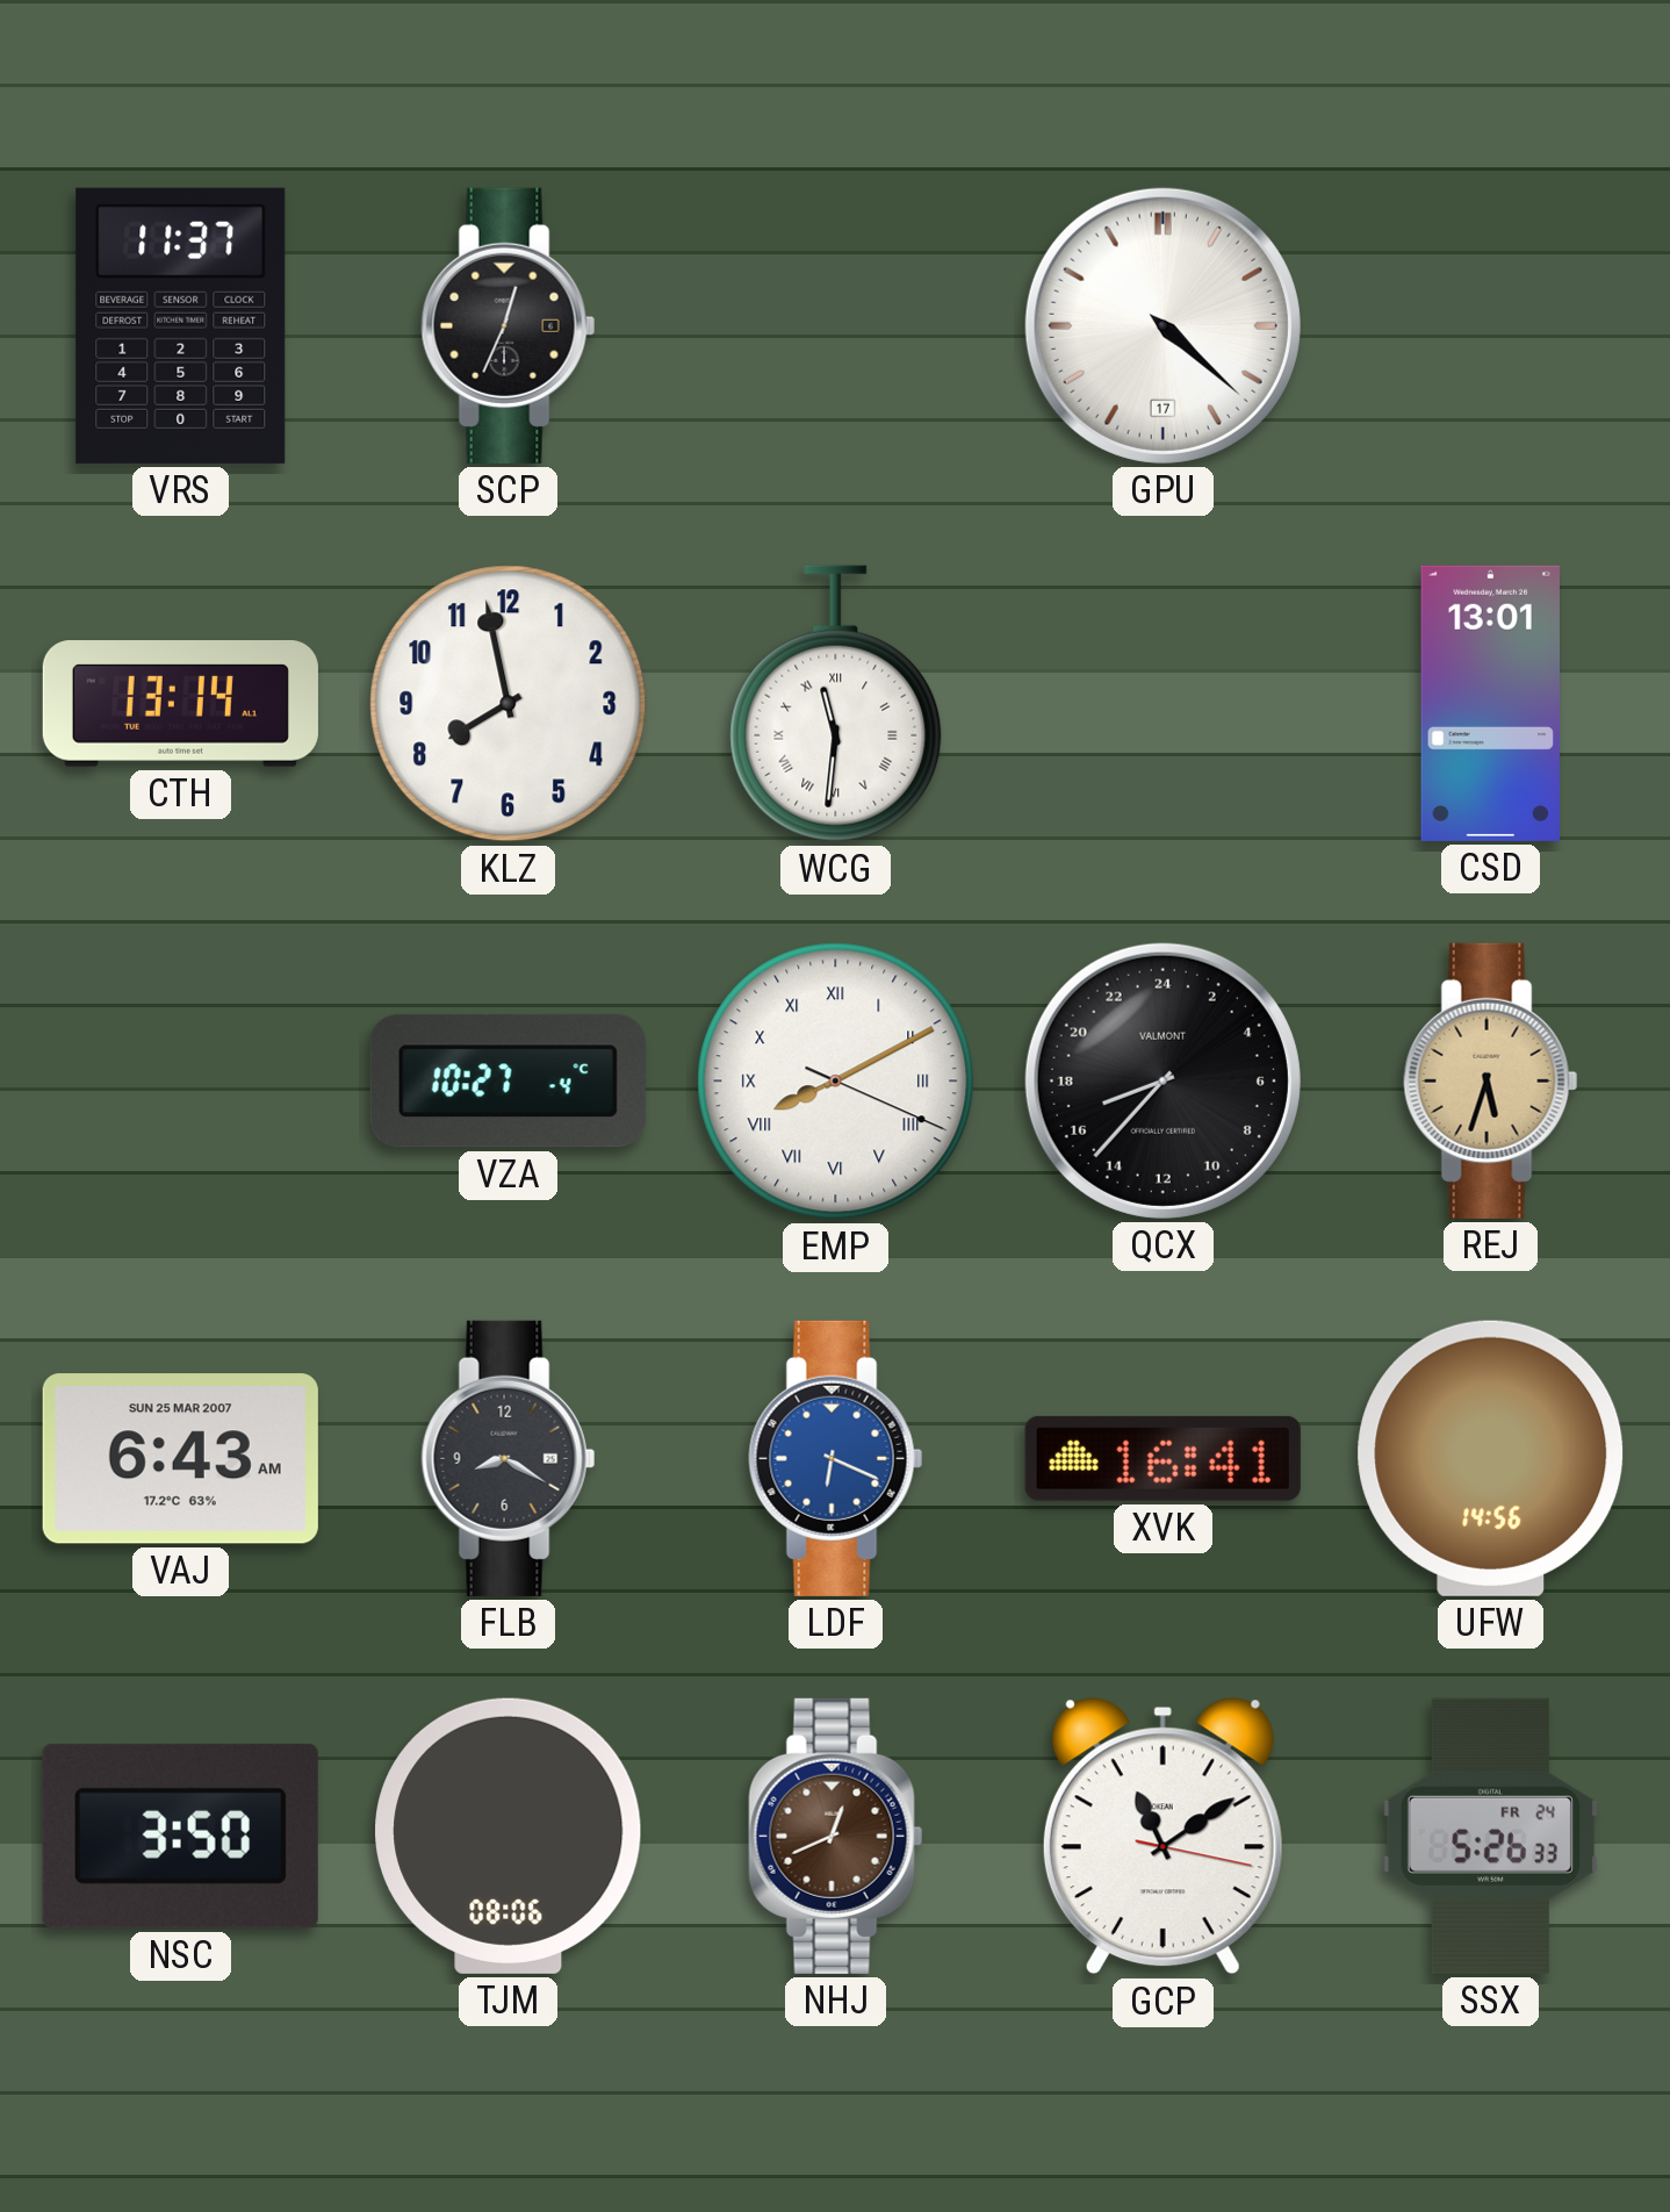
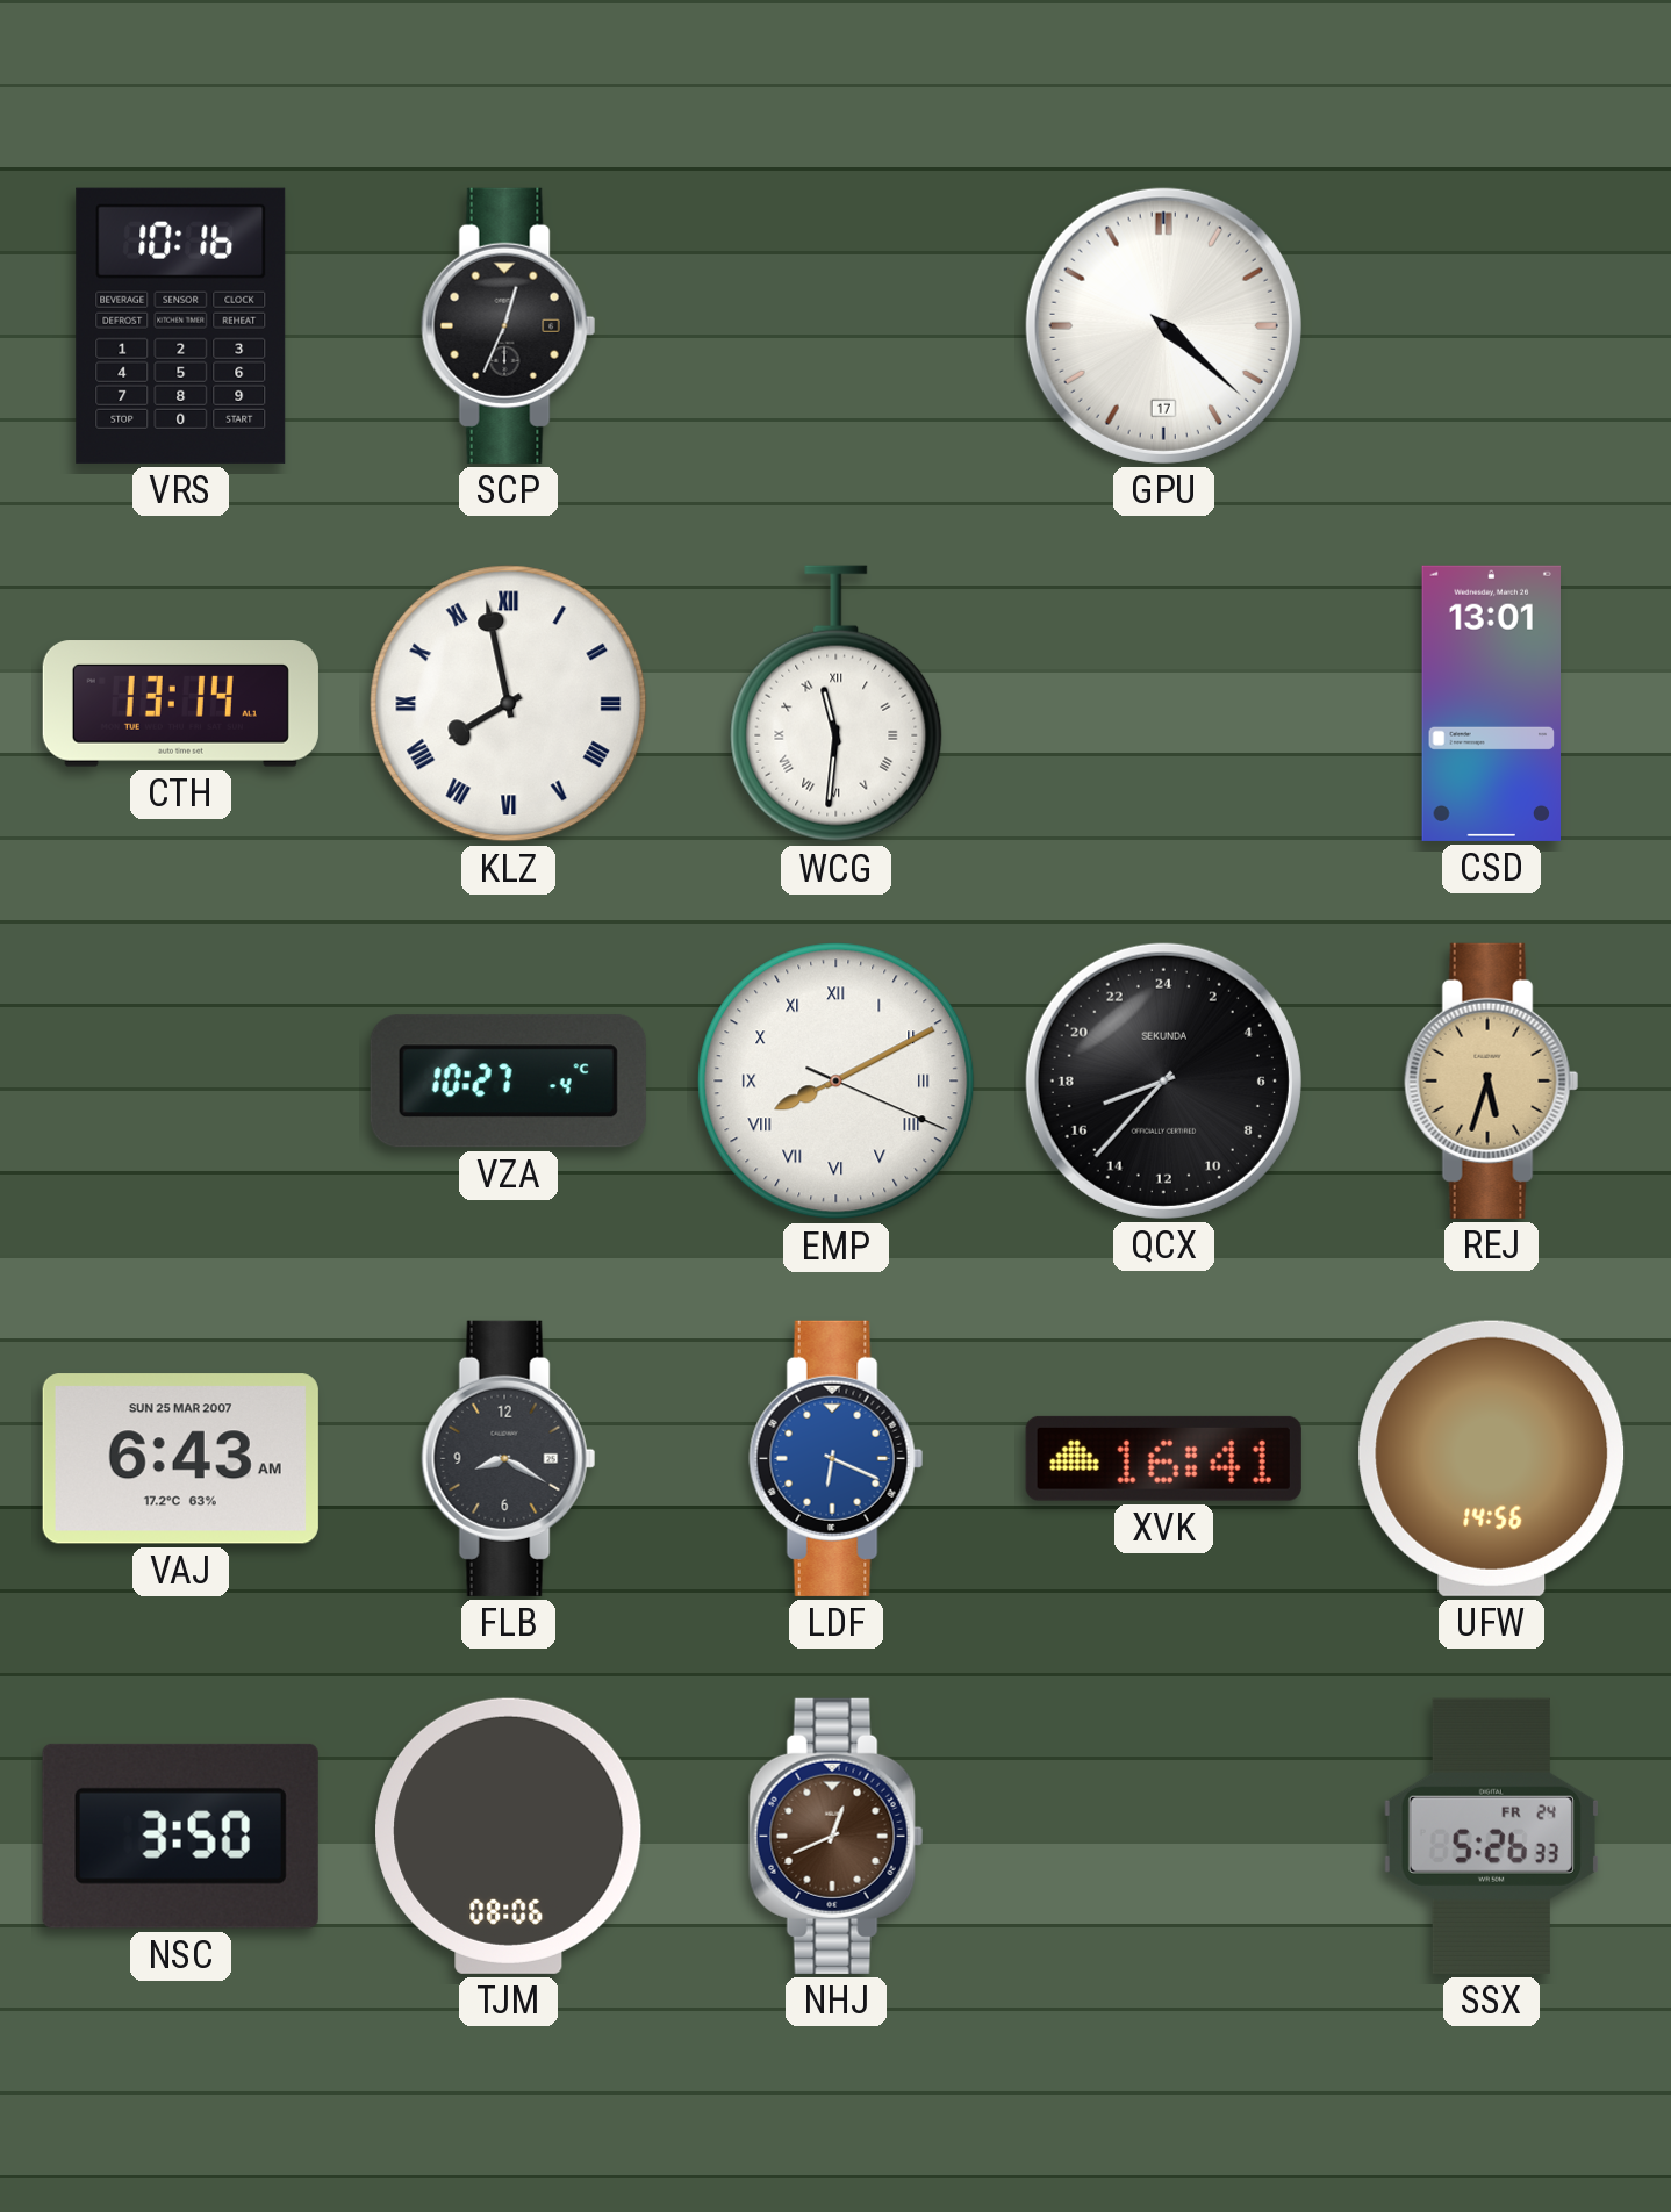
VRS: 11:37 -> 10:16 (181, 325)
KLZ numerals: Arabic -> Roman (509, 704)
QCX brand: VALMONT -> SEKUNDA (1163, 1080)
GCP: 11:09 -> none (1162, 1837)
